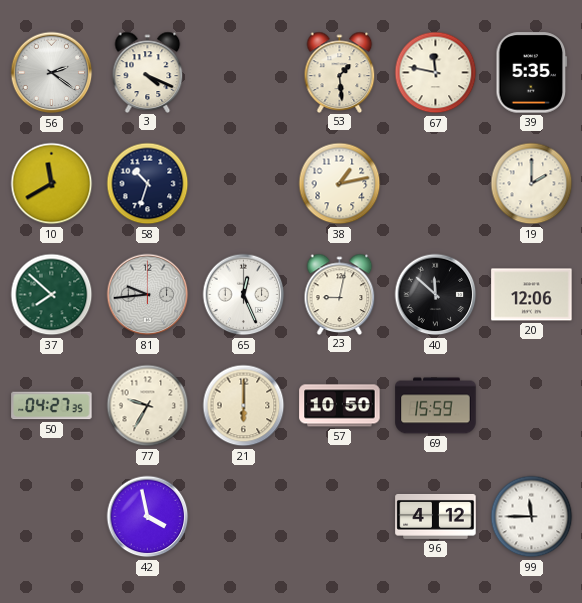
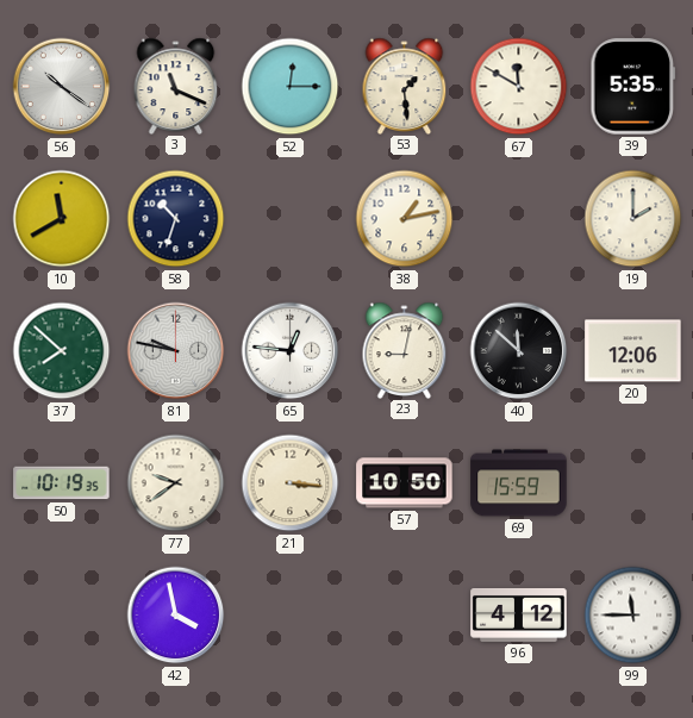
56: 2:21 -> 10:21 (62, 87)
3: 4:19 -> 11:19 (176, 86)
52: none -> 12:15 (291, 87)
67: 11:47 -> 11:50 (519, 87)
81: 9:44 -> 9:47 (176, 351)
65: 12:26 -> 12:46 (291, 351)
50: 04:27 -> 10:19 (62, 483)
77: 9:35 -> 9:39 (176, 483)
21: 6:00 -> 3:16 (291, 483)
